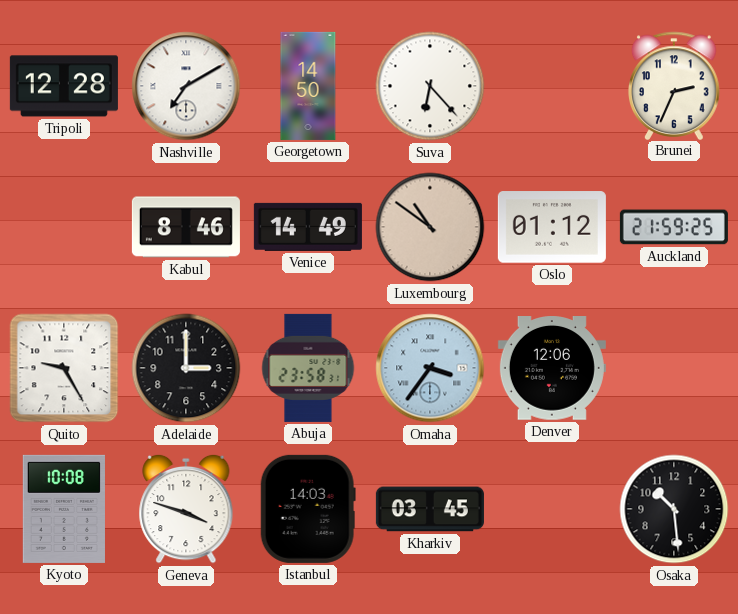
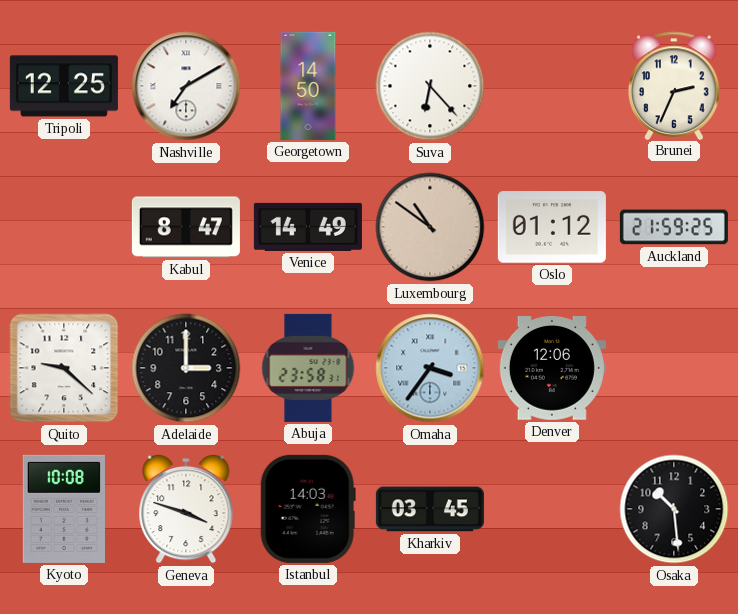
Tripoli: 12:28 -> 12:25 (64, 86)
Kabul: 8:46 -> 8:47 (186, 227)
Quito: 9:25 -> 9:22 (64, 368)
